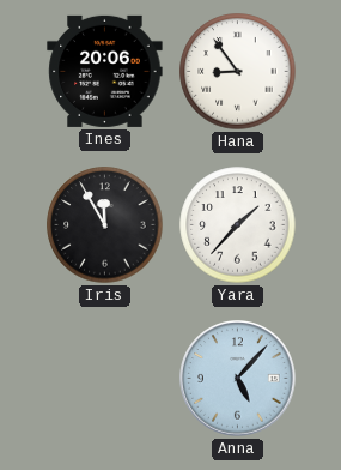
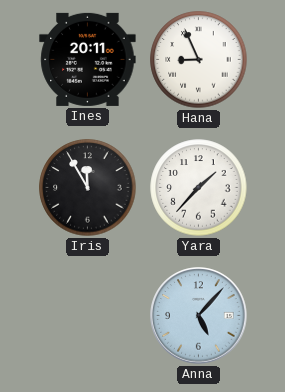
Ines: 20:06 -> 20:11 (88, 59)
Hana: 8:54 -> 8:56 (199, 60)
